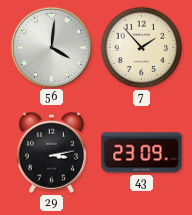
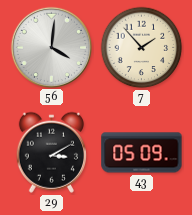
29: 3:13 -> 3:10 (51, 152)
43: 23:09 -> 05:09 (142, 153)
